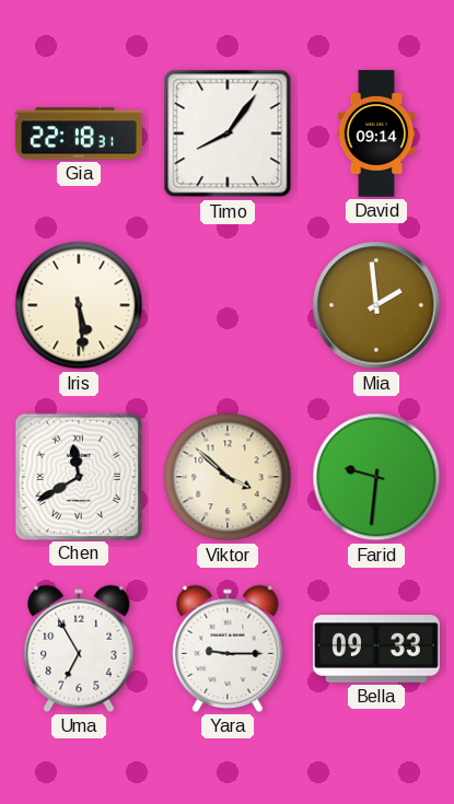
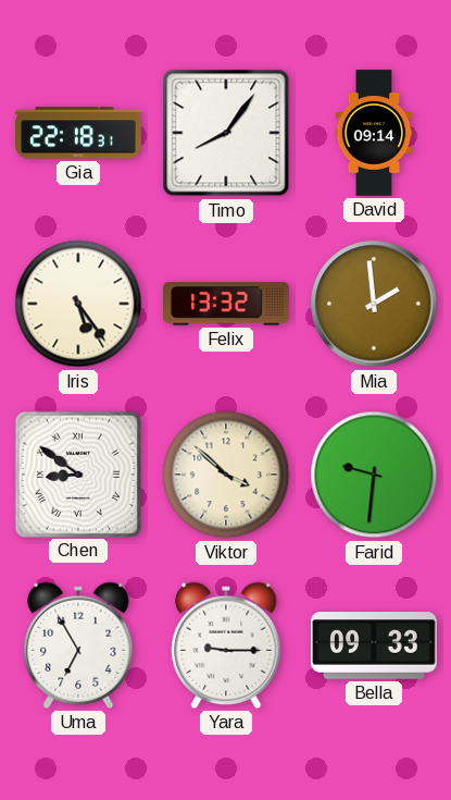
Iris: 5:29 -> 5:24 (78, 304)
Felix: none -> 13:32 (226, 304)
Chen: 11:40 -> 8:51 (77, 473)
